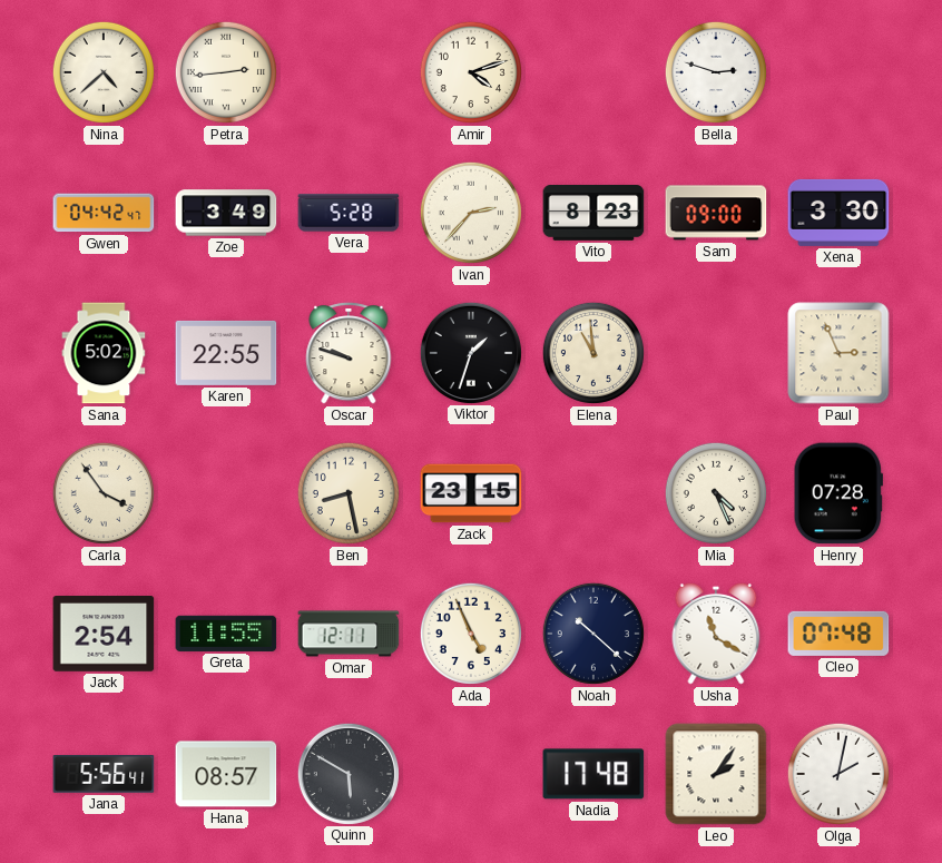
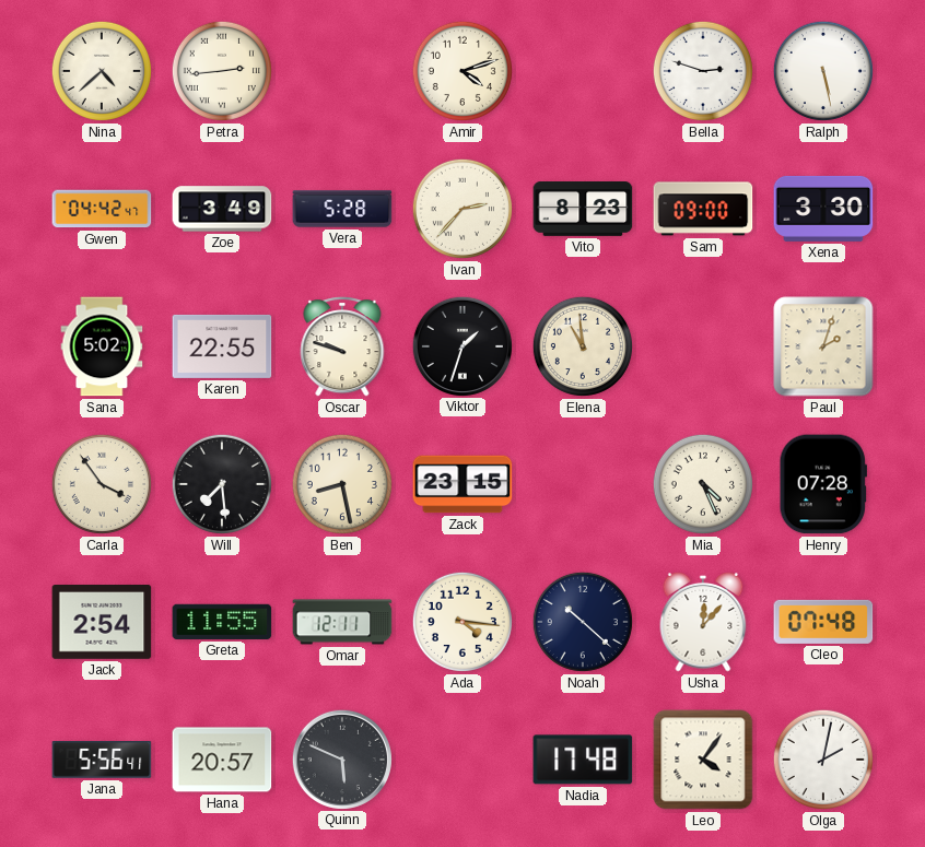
Ralph: none -> 5:28 (823, 71)
Paul: 2:56 -> 2:03 (823, 346)
Will: none -> 7:29 (222, 484)
Ada: 4:56 -> 4:16 (463, 622)
Usha: 11:20 -> 12:07 (703, 622)
Hana: 08:57 -> 20:57 (222, 760)
Quinn: 5:50 -> 5:49 (341, 758)
Leo: 2:06 -> 4:06 (703, 760)
